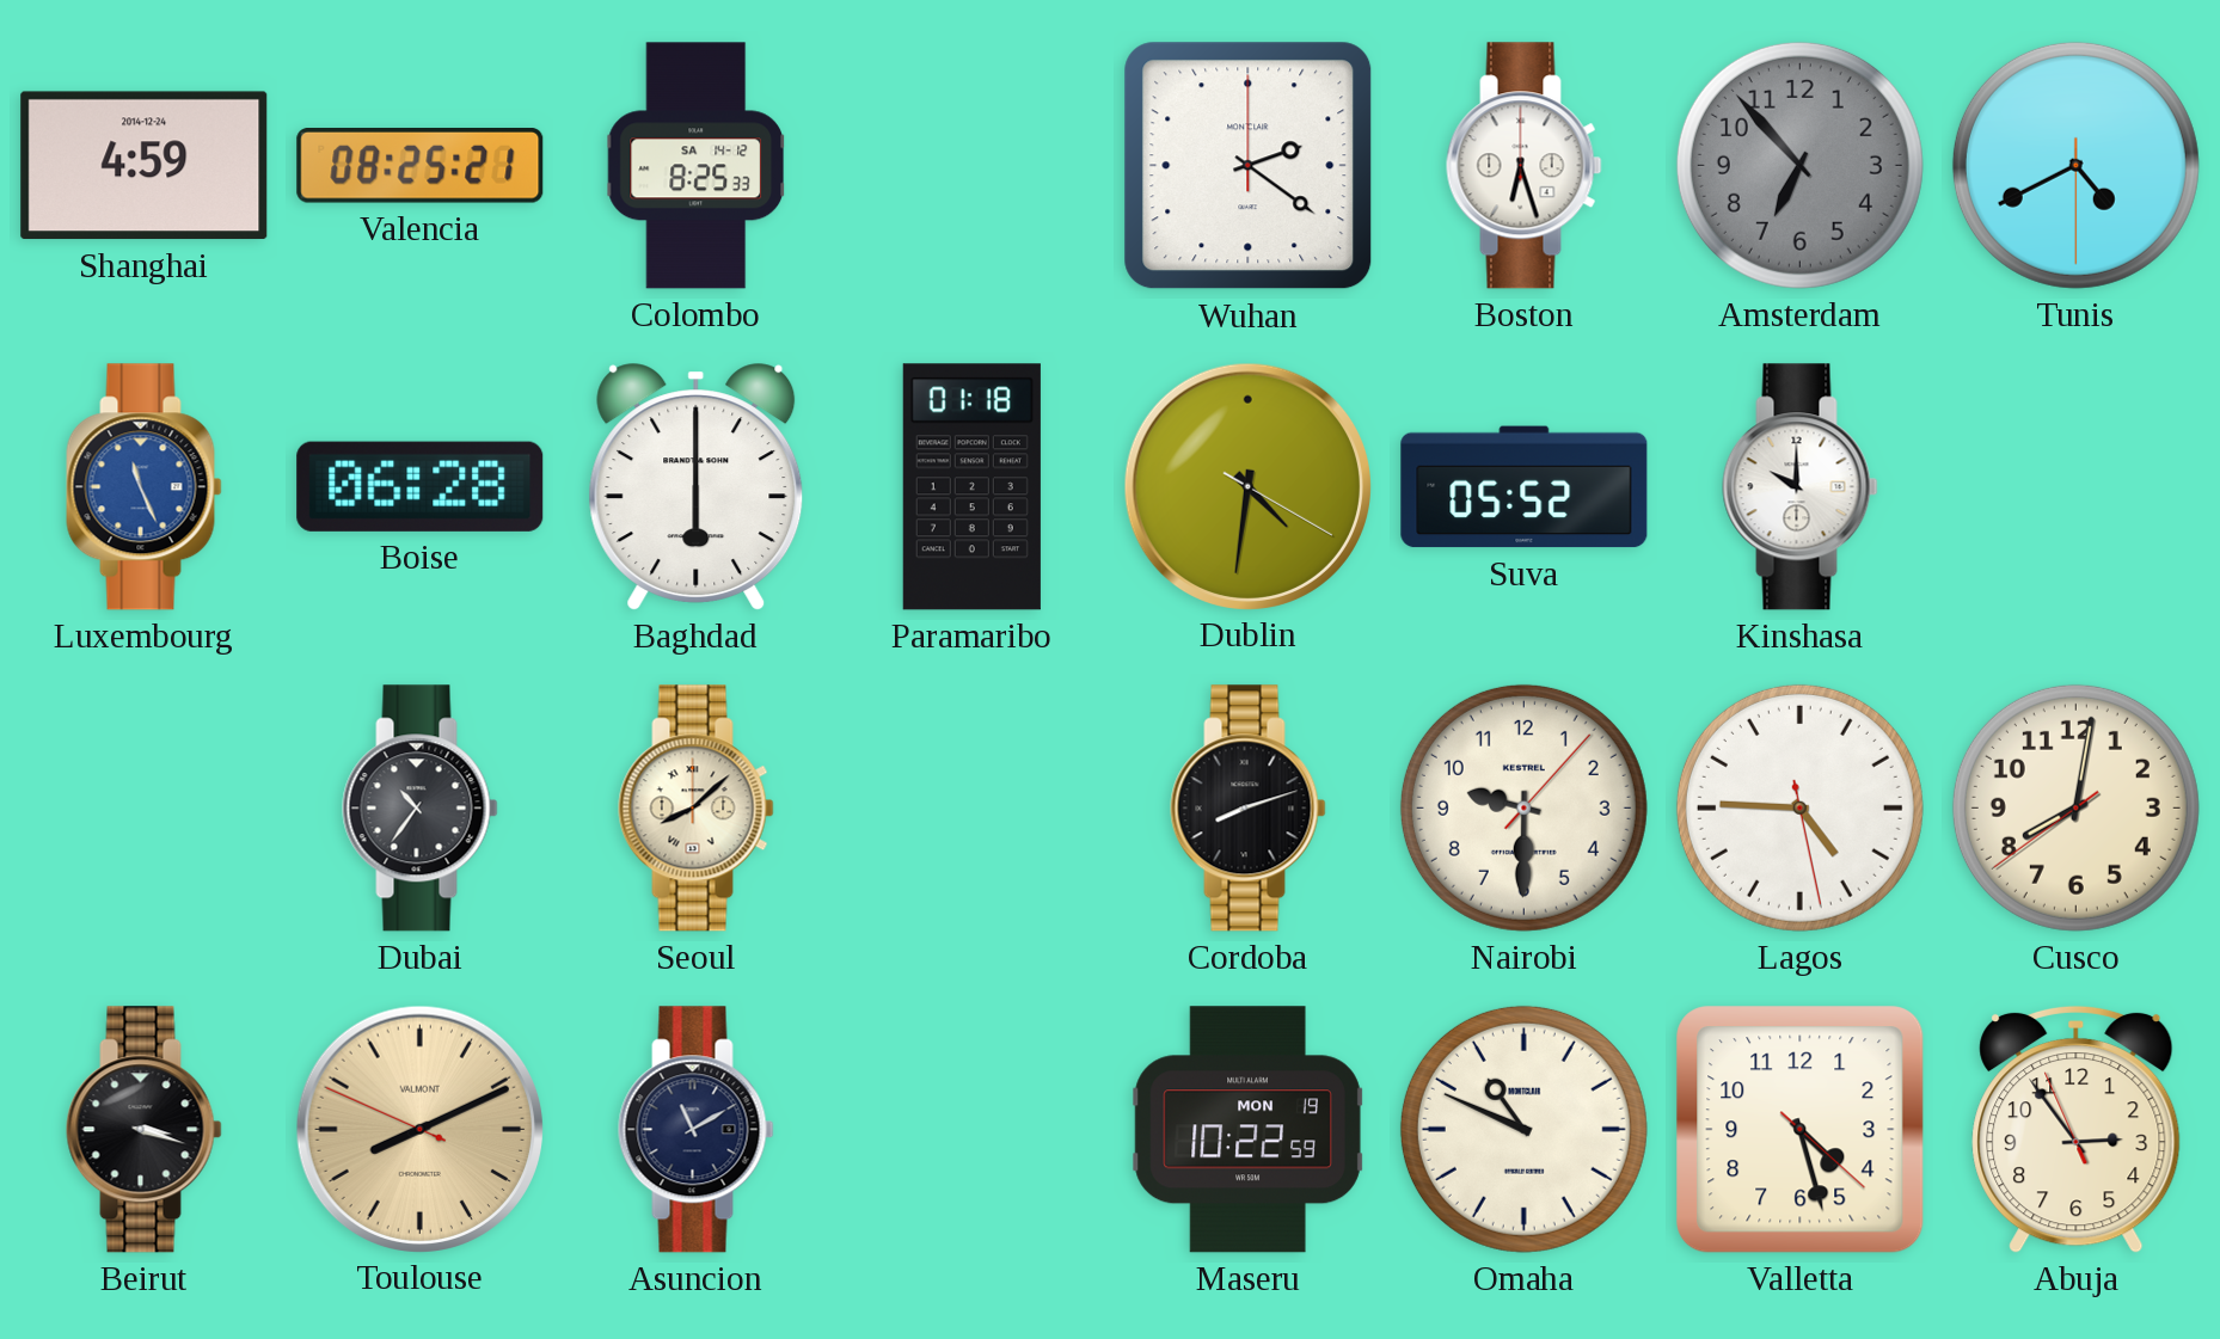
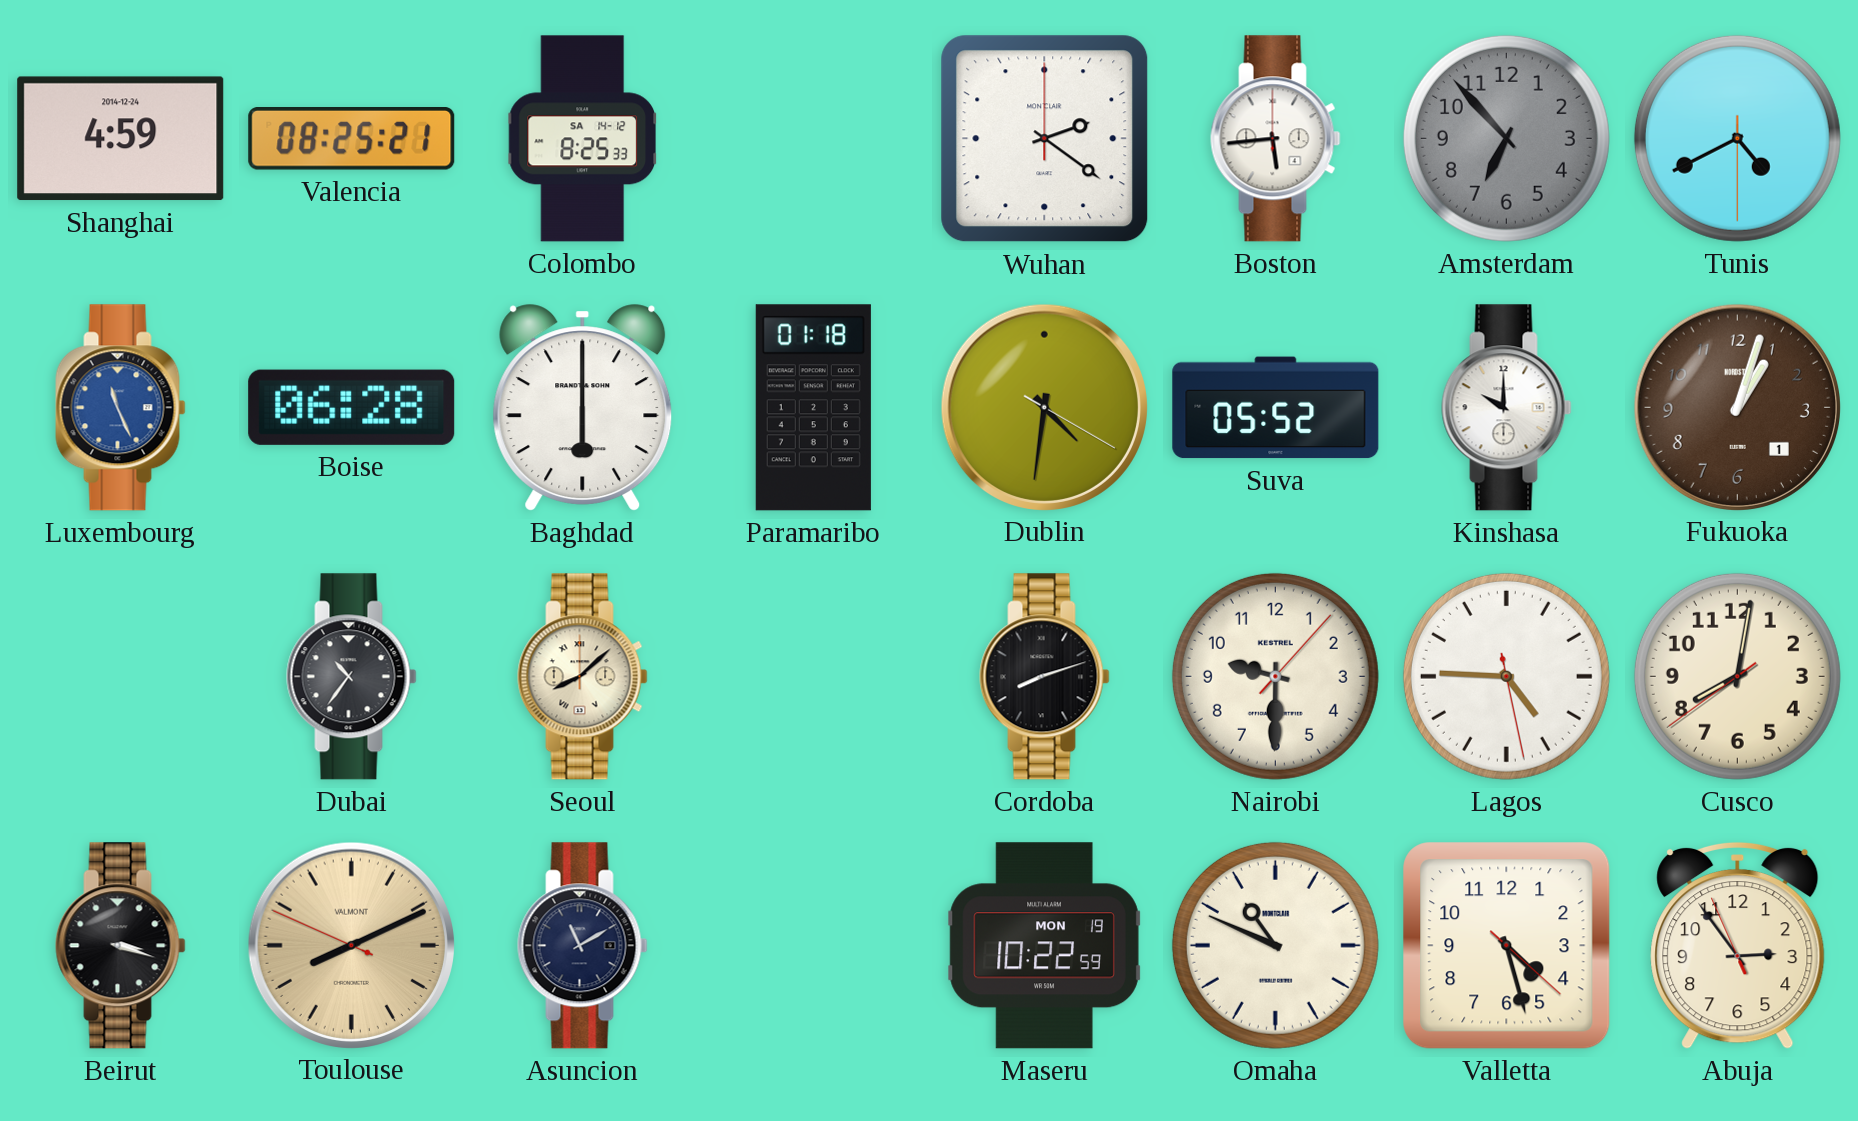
Boston: 6:27 -> 5:44 (1276, 139)
Fukuoka: none -> 1:03 (1737, 407)
